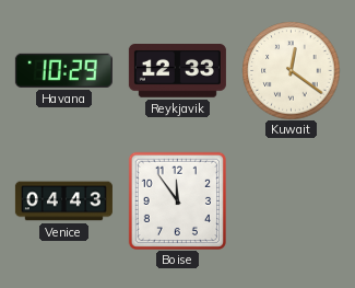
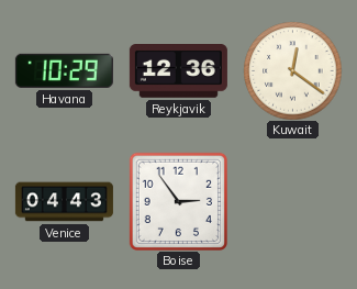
Reykjavik: 12:33 -> 12:36 (178, 71)
Boise: 11:54 -> 2:54 (178, 201)
